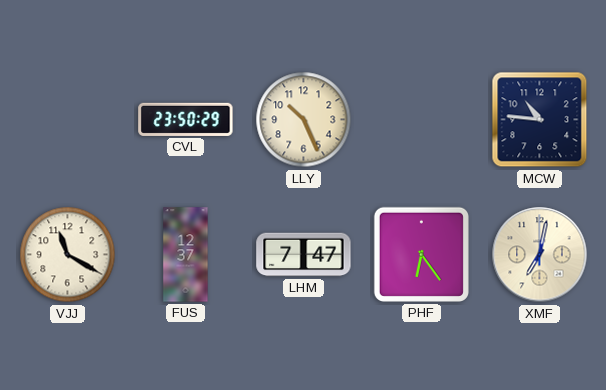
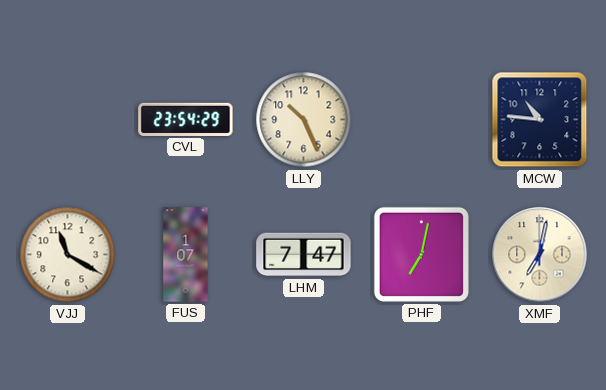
CVL: 23:50 -> 23:54 (186, 119)
FUS: 12:37 -> 1:07 (186, 255)
PHF: 6:24 -> 7:02 (421, 254)
